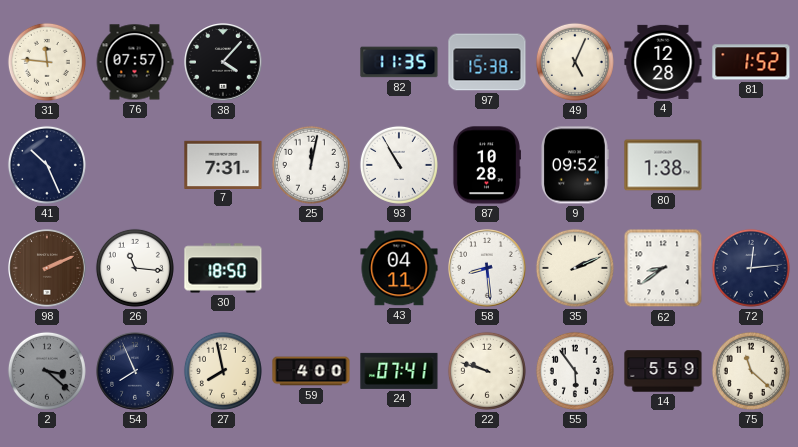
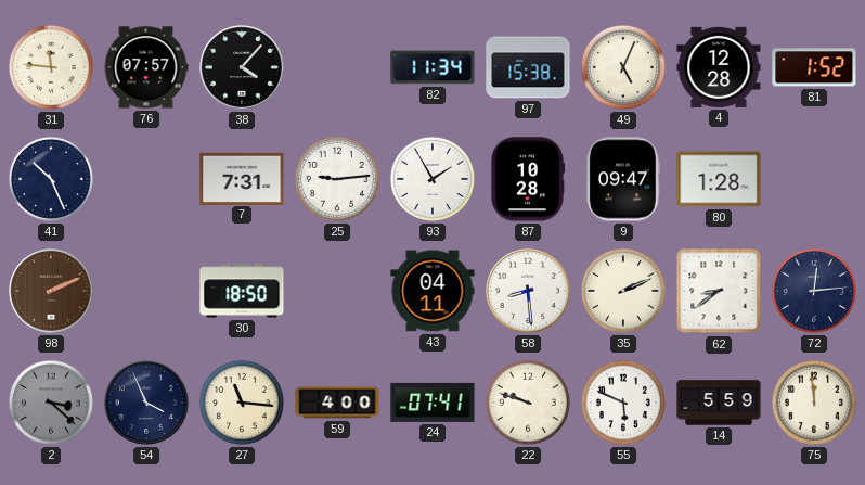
82: 11:35 -> 11:34 (432, 67)
25: 12:02 -> 9:14 (337, 179)
93: 10:55 -> 1:55 (432, 179)
9: 09:52 -> 09:47 (623, 179)
80: 1:38 -> 1:28 (719, 179)
26: 11:16 -> none (135, 268)
54: 7:56 -> 3:56 (146, 403)
27: 7:58 -> 11:16 (242, 403)
55: 5:54 -> 5:49 (623, 403)
75: 11:22 -> 11:59 (814, 403)
